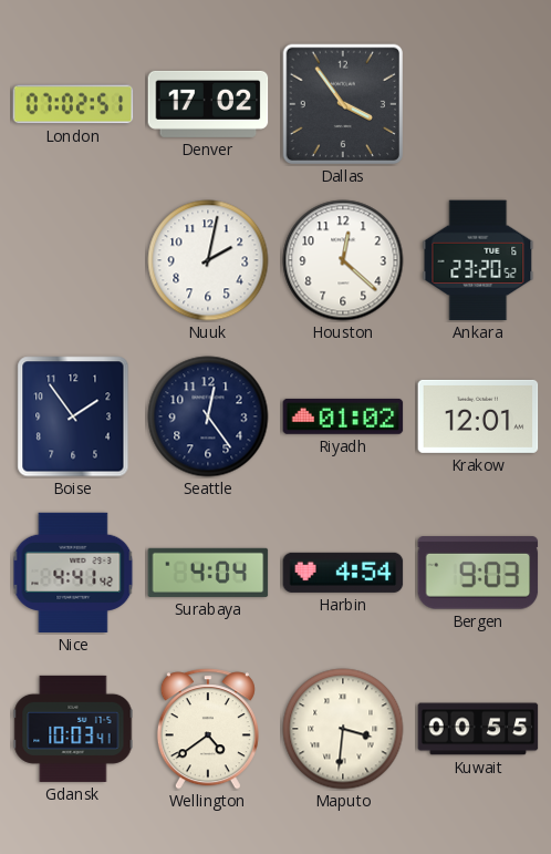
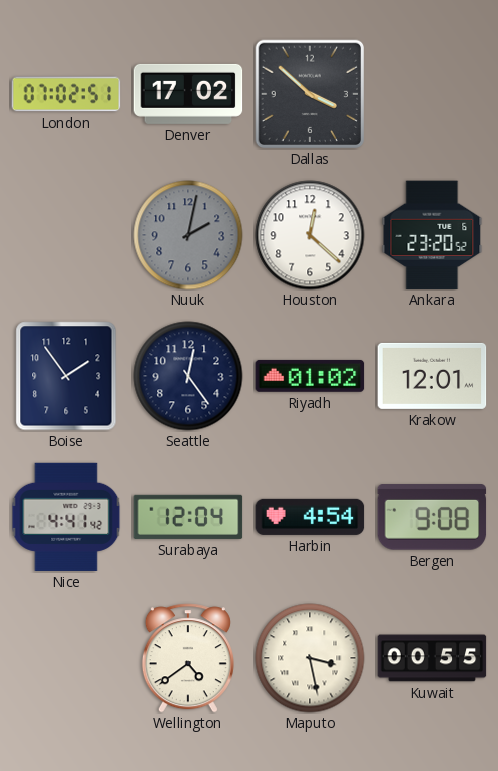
Dallas: 3:54 -> 3:52 (309, 93)
Nuuk dial: white -> grey (188, 235)
Surabaya: 4:04 -> 12:04 (188, 517)
Bergen: 9:03 -> 9:08 (432, 517)
Gdansk: 10:03 -> none (73, 729)
Maputo: 3:31 -> 3:28 (310, 658)
